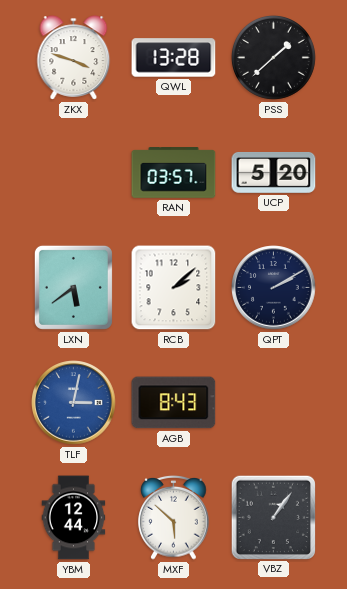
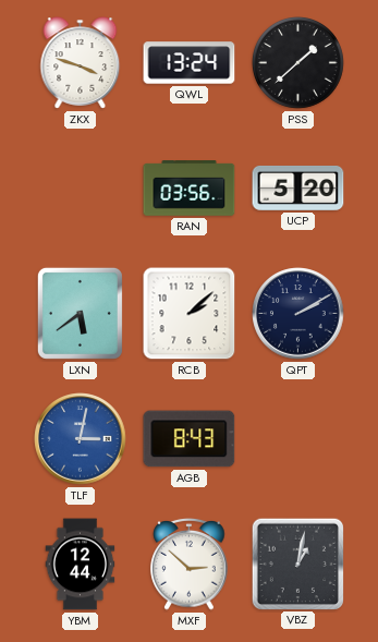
QWL: 13:28 -> 13:24 (190, 63)
RAN: 03:57 -> 03:56 (190, 189)
MXF: 5:52 -> 2:52 (190, 565)
VBZ: 1:06 -> 1:02 (297, 564)
